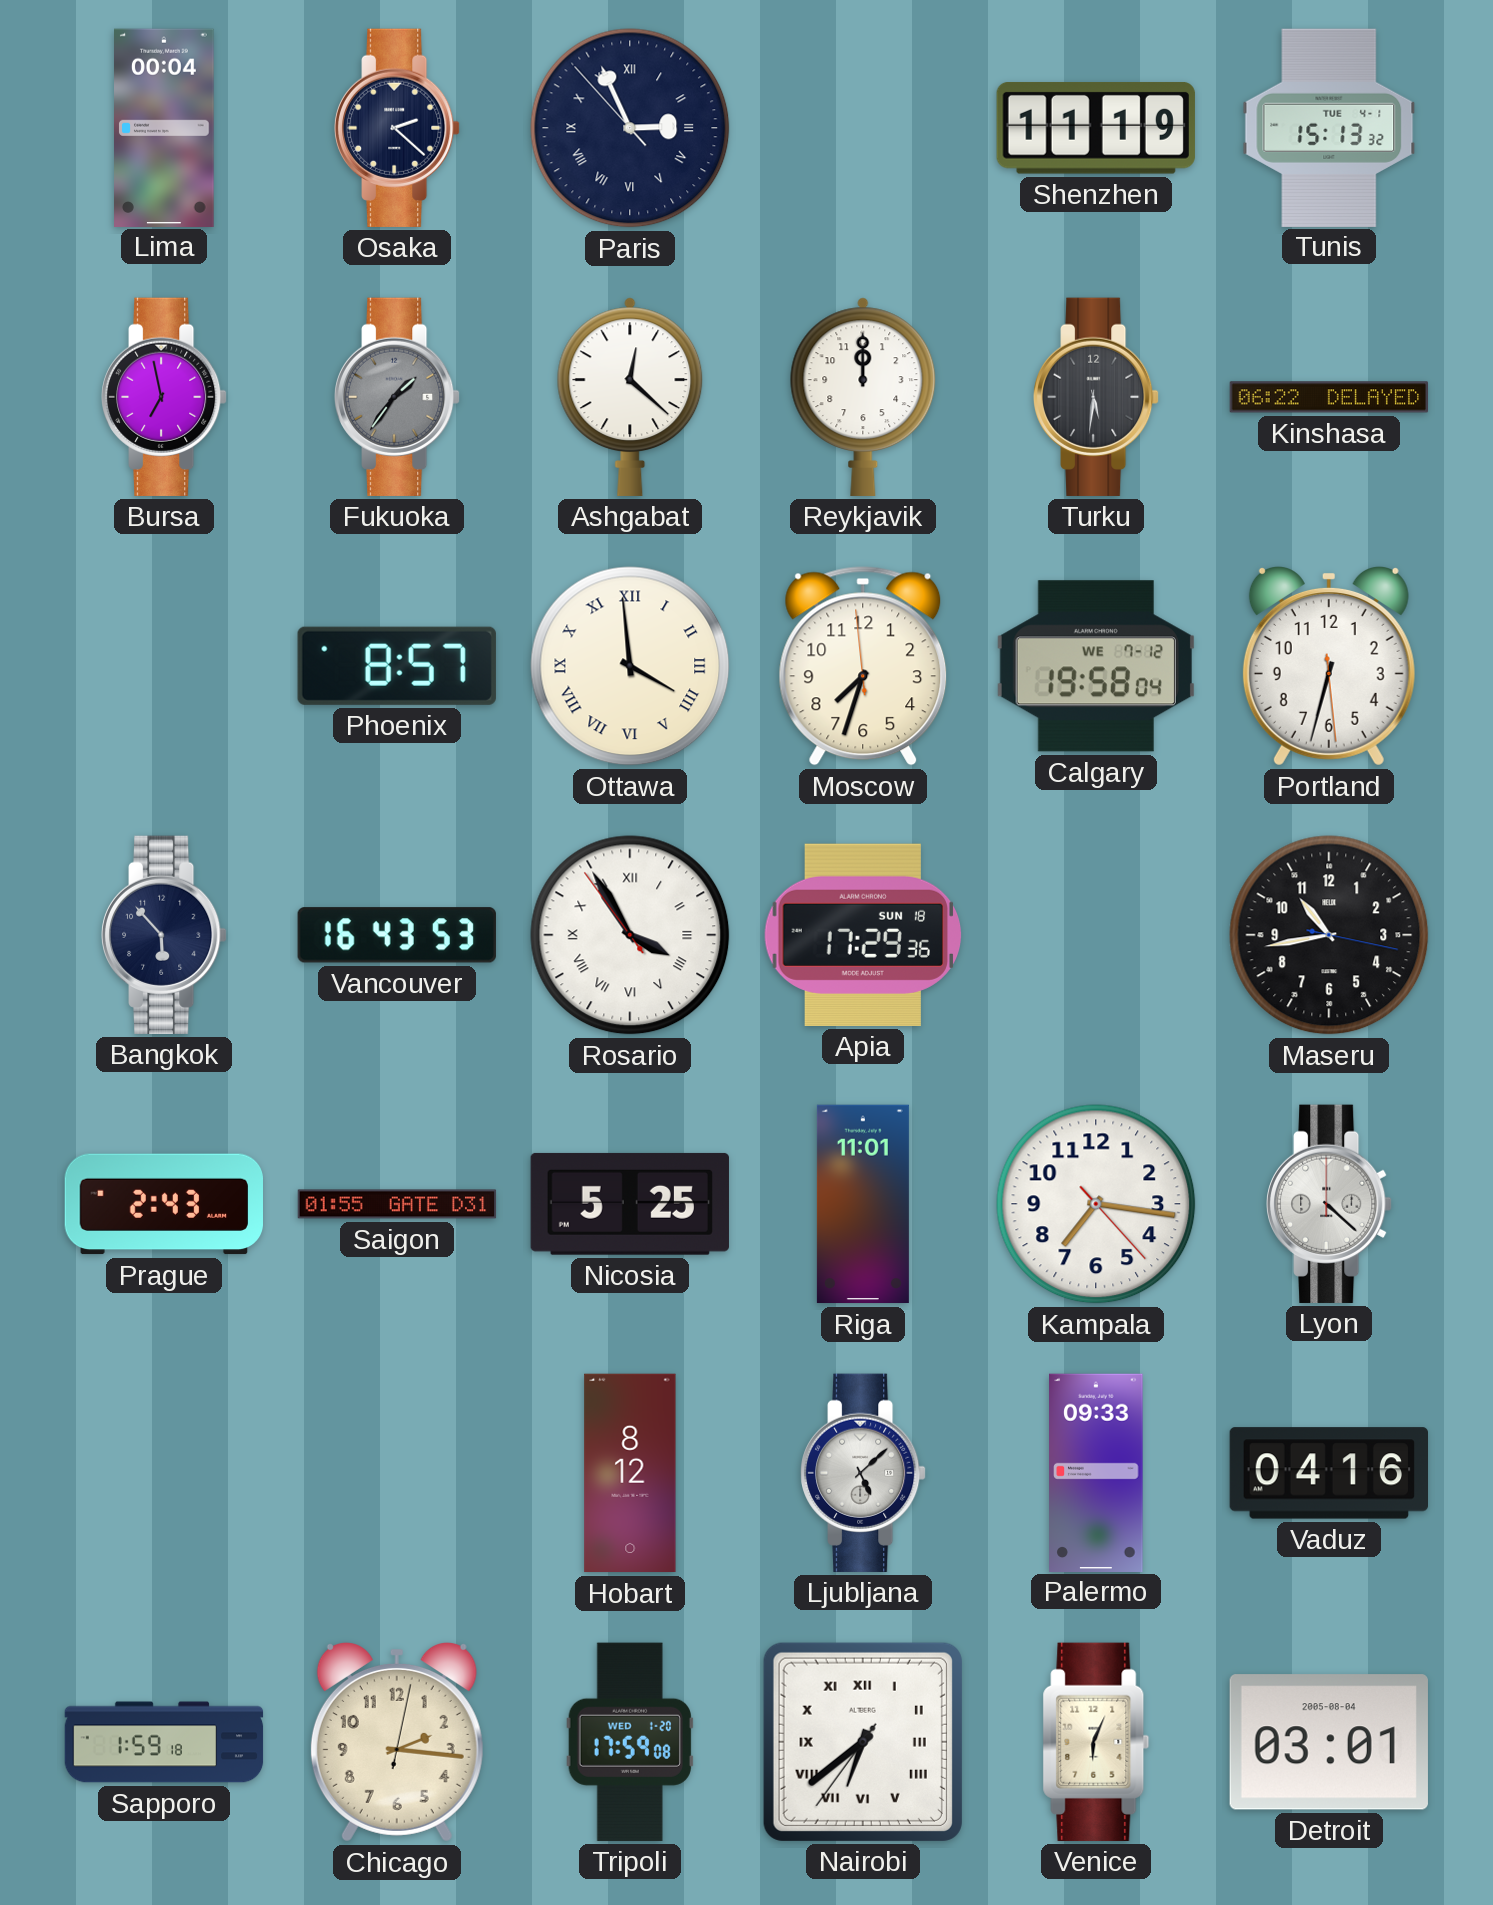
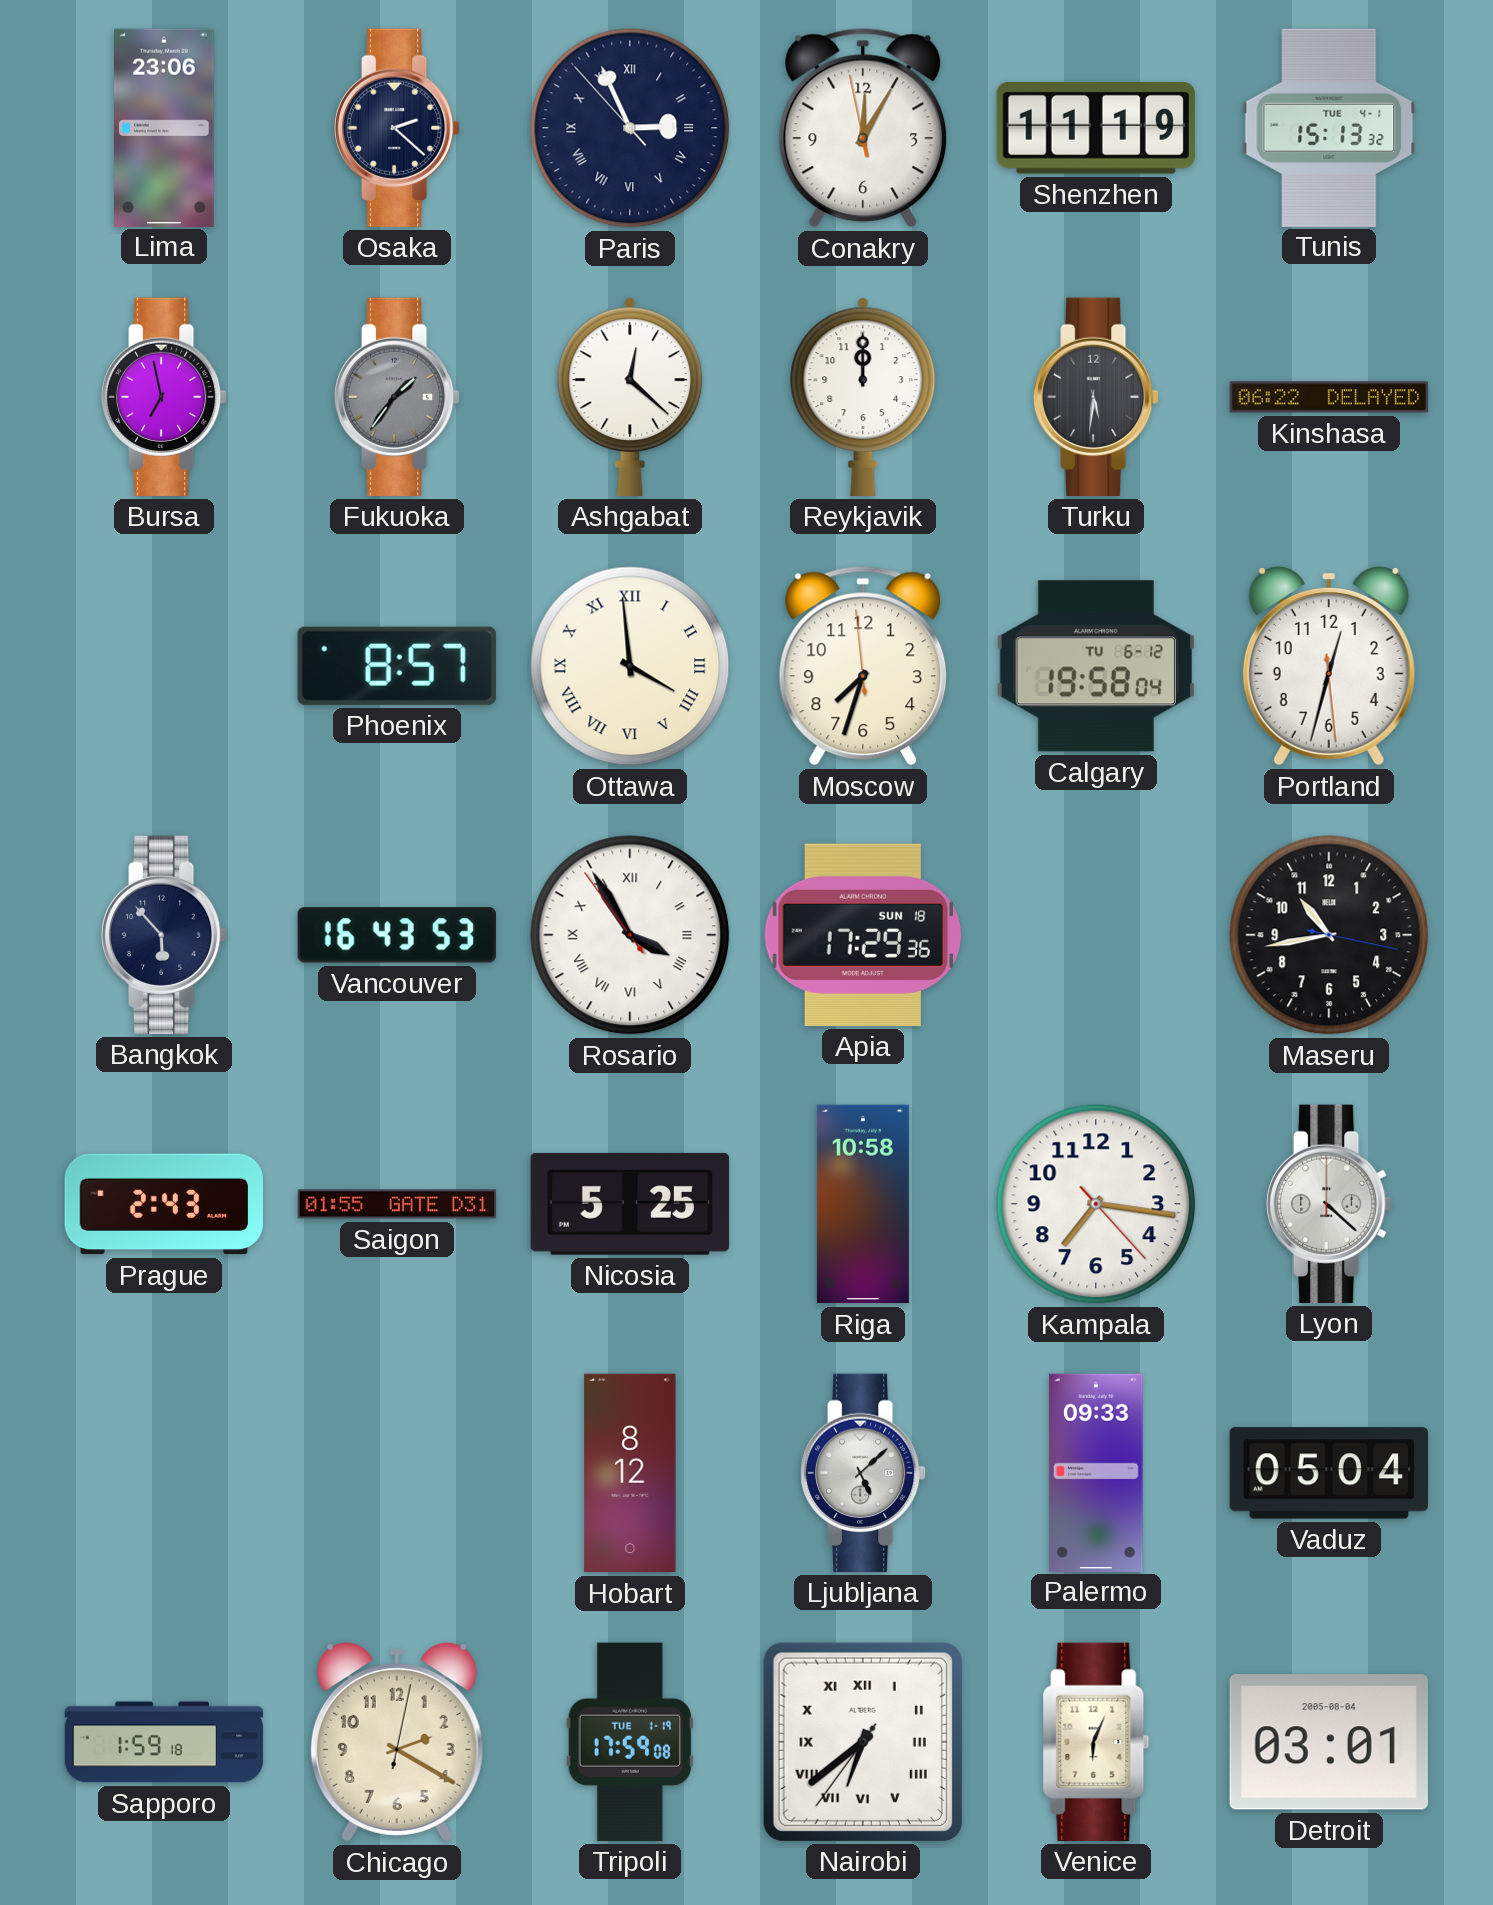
Lima: 00:04 -> 23:06 (165, 127)
Conakry: none -> 12:04 (863, 128)
Calgary date: WE 7-12 -> TU 6-12 (1096, 666)
Portland: 6:32 -> 12:32 (1329, 667)
Riga: 11:01 -> 10:58 (863, 1204)
Vaduz: 04:16 -> 05:04 (1328, 1473)
Chicago: 2:16 -> 2:20 (397, 1743)
Tripoli date: WED 1-20 -> TUE 1-19 (630, 1742)
